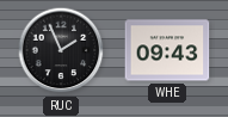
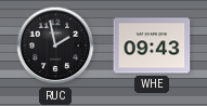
RUC: 1:56 -> 1:58 (55, 45)
